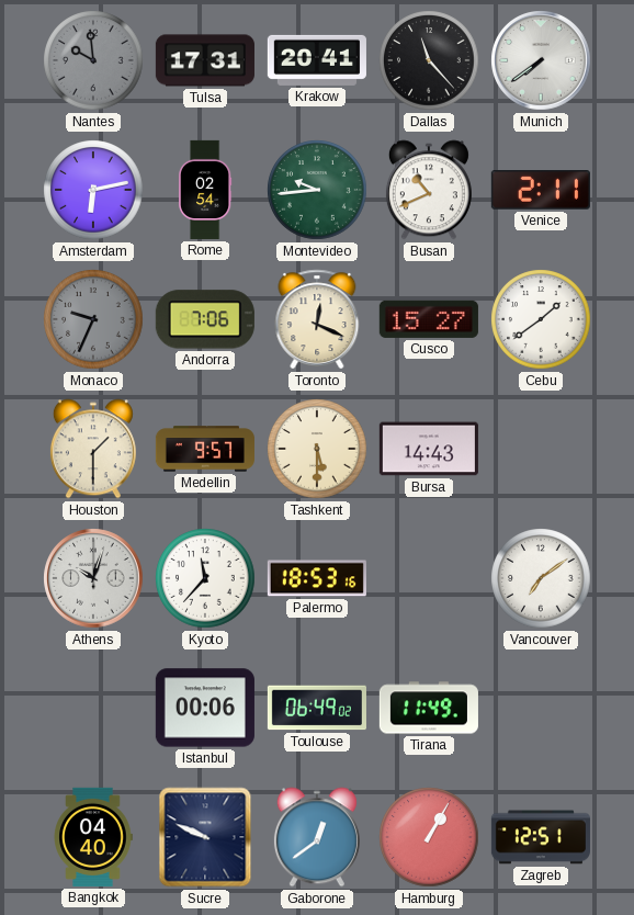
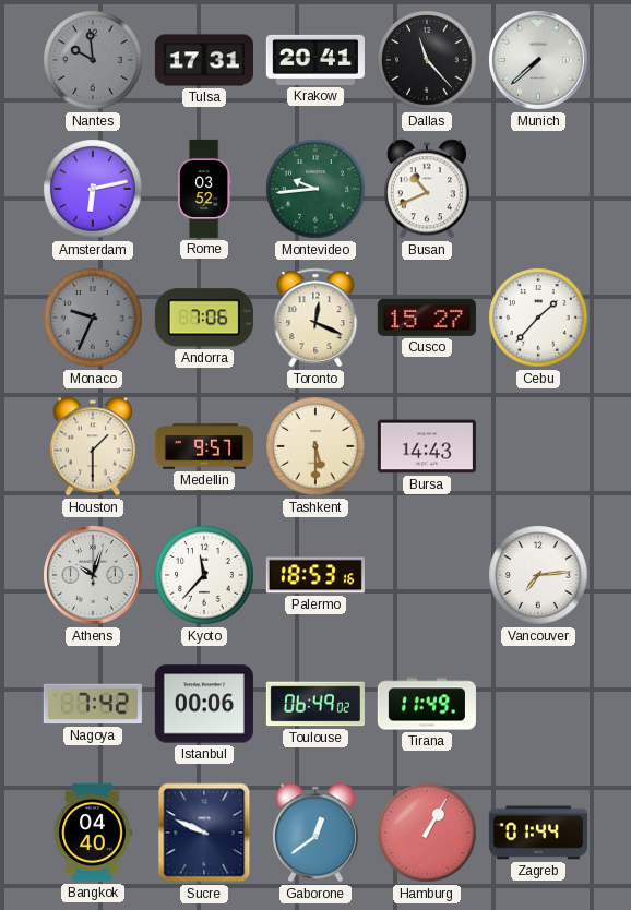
Munich: 7:39 -> 7:38 (538, 60)
Rome: 02:54 -> 03:52 (205, 189)
Venice: 2:11 -> none (541, 190)
Cebu: 1:39 -> 1:37 (538, 318)
Vancouver: 7:09 -> 7:14 (538, 575)
Nagoya: none -> 7:42 (93, 704)
Zagreb: 12:51 -> 01:44 (538, 833)
